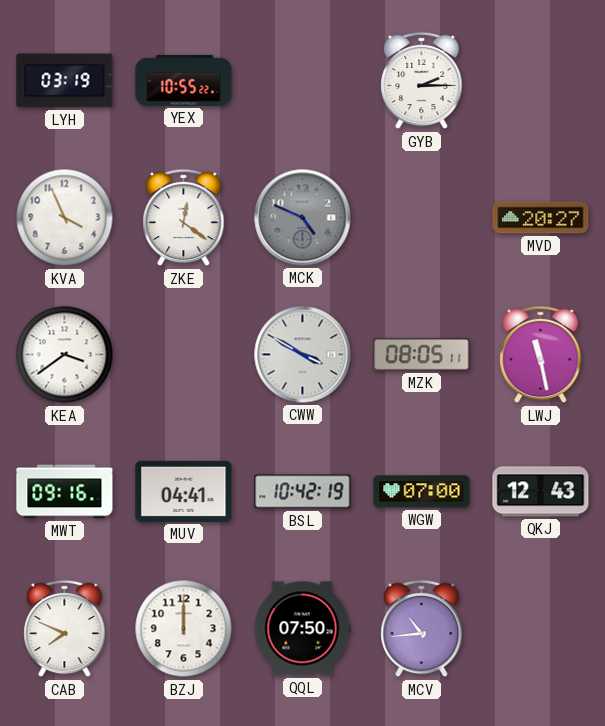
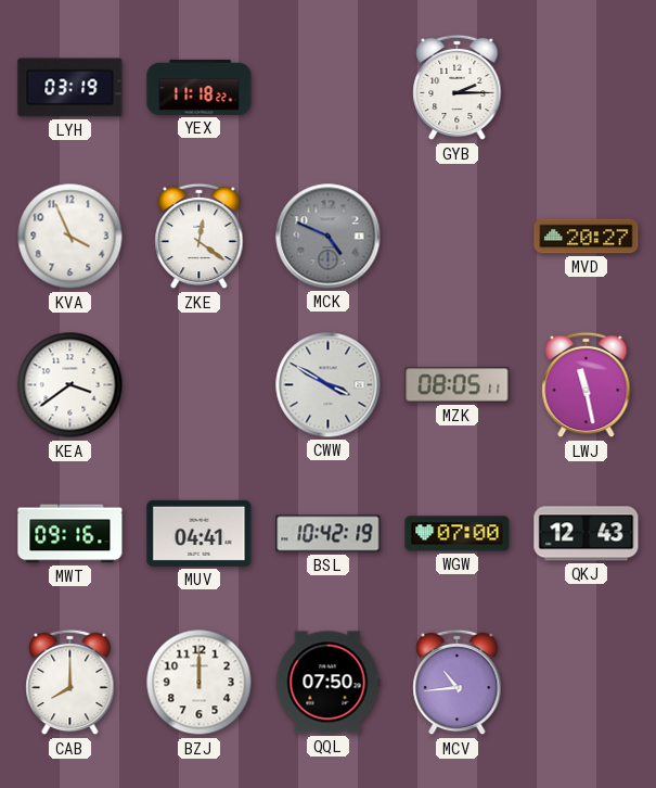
YEX: 10:55 -> 11:18 (200, 87)
CAB: 7:49 -> 8:00 (70, 683)
